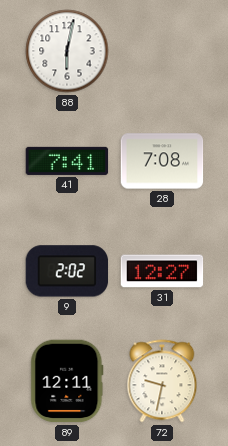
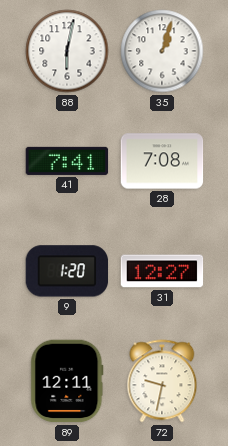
35: none -> 1:03 (162, 51)
9: 2:02 -> 1:20 (67, 271)
